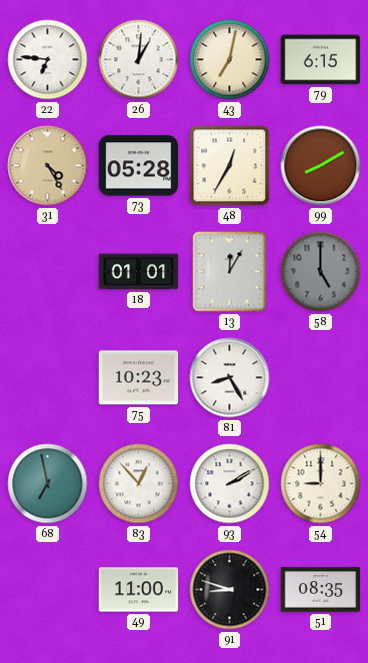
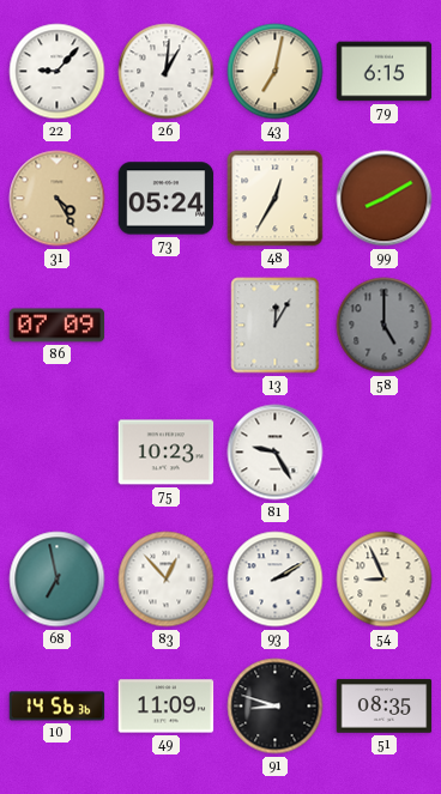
22: 6:46 -> 9:07 (58, 72)
73: 05:28 -> 05:24 (167, 199)
86: none -> 07:09 (58, 326)
18: 01:01 -> none (139, 272)
81: 8:25 -> 9:25 (276, 453)
54: 9:00 -> 8:56 (385, 580)
10: none -> 14:56 (58, 707)
49: 11:00 -> 11:09 (167, 707)
